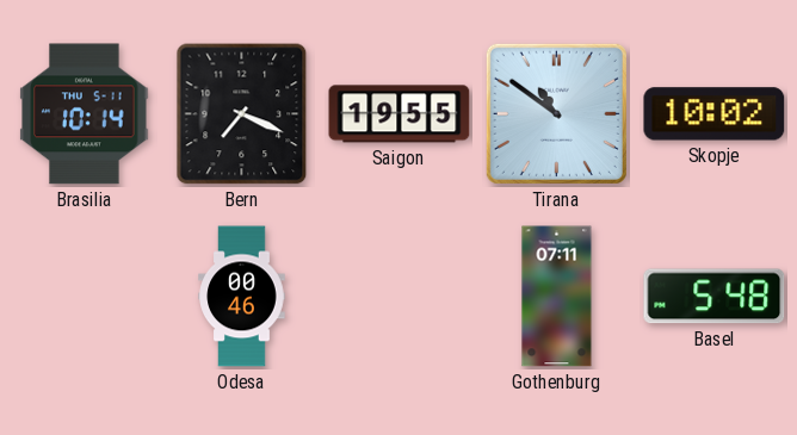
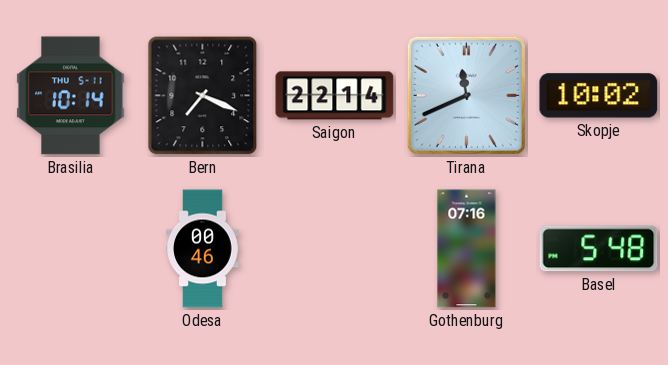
Saigon: 19:55 -> 22:14 (335, 96)
Tirana: 10:51 -> 11:41 (466, 95)
Gothenburg: 07:11 -> 07:16 (467, 249)
